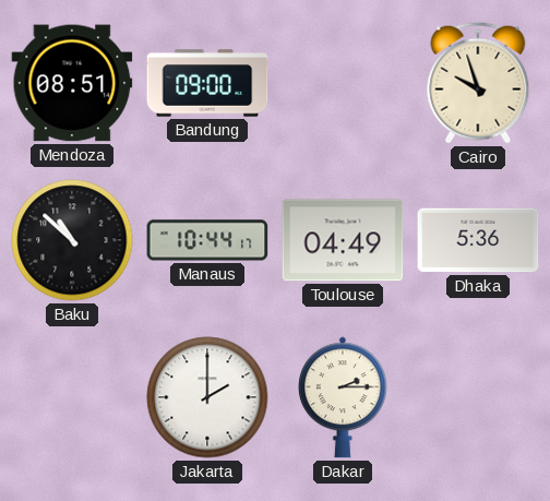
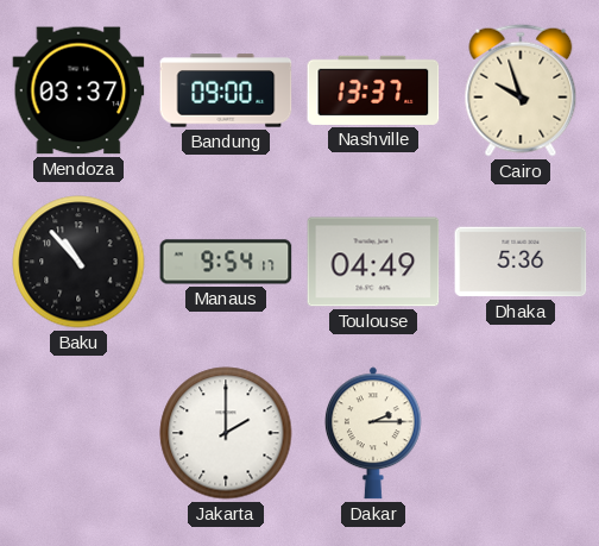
Mendoza: 08:51 -> 03:37 (78, 90)
Nashville: none -> 13:37 (373, 90)
Baku: 10:52 -> 10:53 (78, 262)
Manaus: 10:44 -> 9:54 (226, 262)
